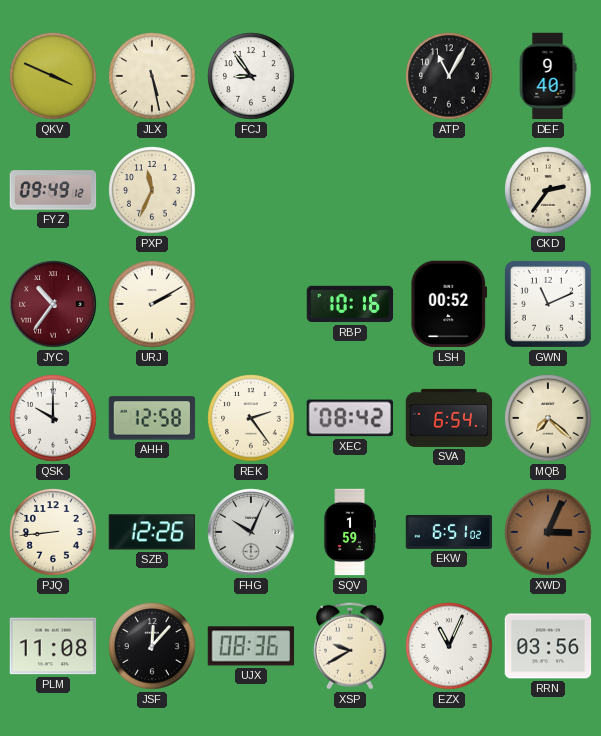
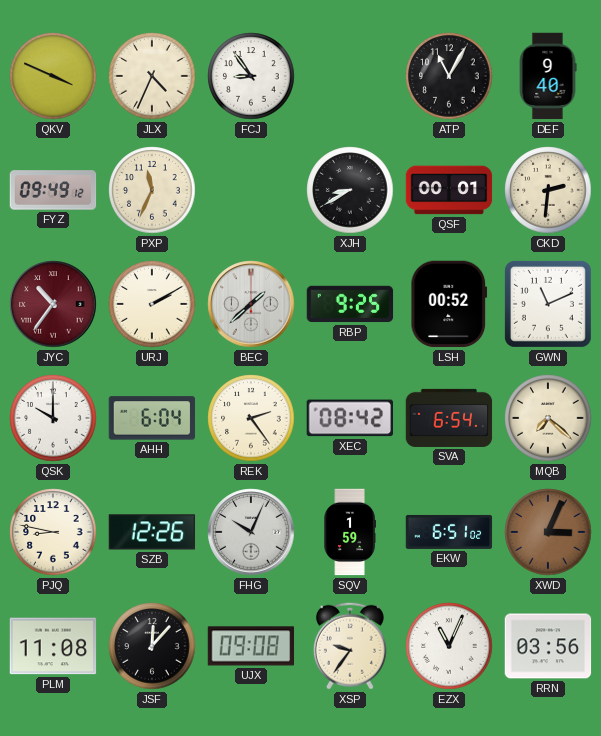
JLX: 5:28 -> 4:34 (152, 76)
XJH: none -> 8:40 (350, 190)
QSF: none -> 00:01 (449, 190)
CKD: 2:36 -> 2:31 (548, 190)
BEC: none -> 1:38 (251, 304)
RBP: 10:16 -> 9:25 (350, 304)
AHH: 12:58 -> 6:04 (152, 418)
PJQ: 8:44 -> 8:47 (53, 532)
UJX: 08:36 -> 09:08 (251, 646)
XSP: 9:40 -> 9:36 (350, 646)
